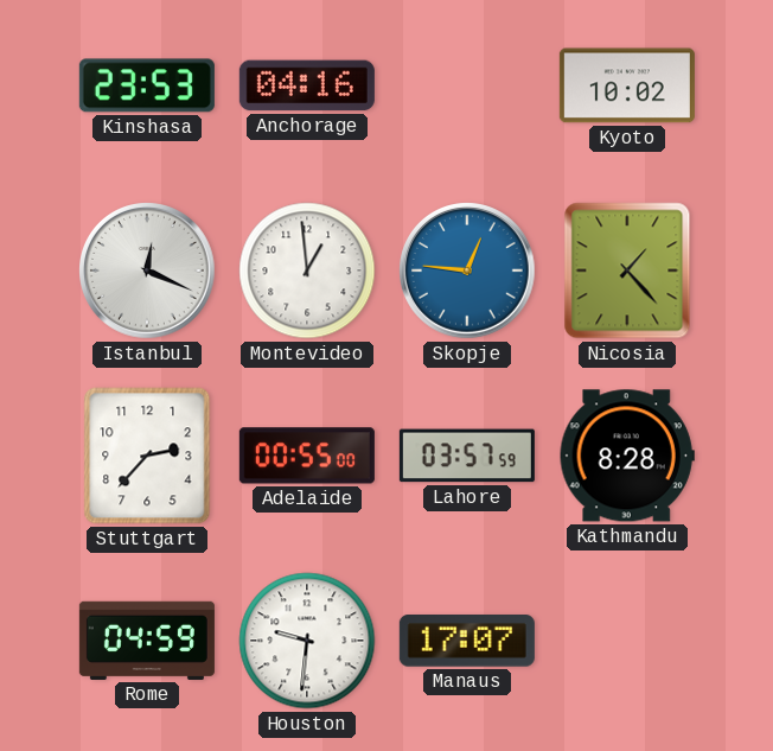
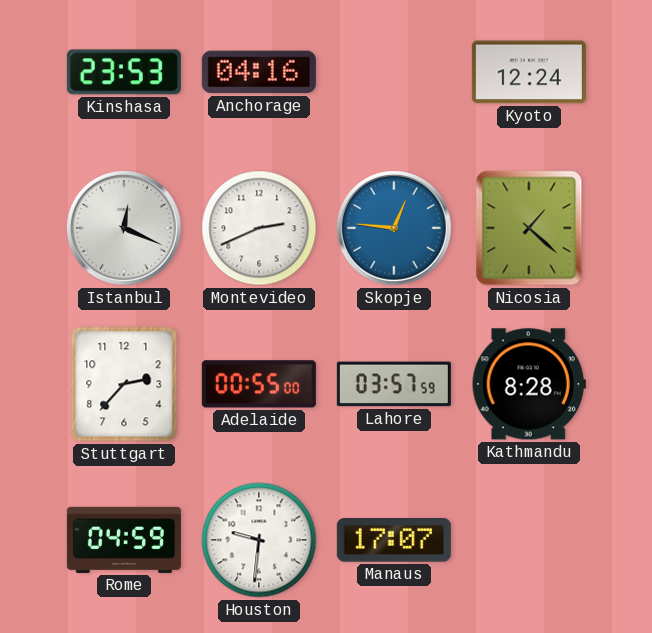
Kyoto: 10:02 -> 12:24 (529, 72)
Montevideo: 12:59 -> 2:41 (259, 228)
Nicosia: 1:23 -> 1:22 (529, 228)
